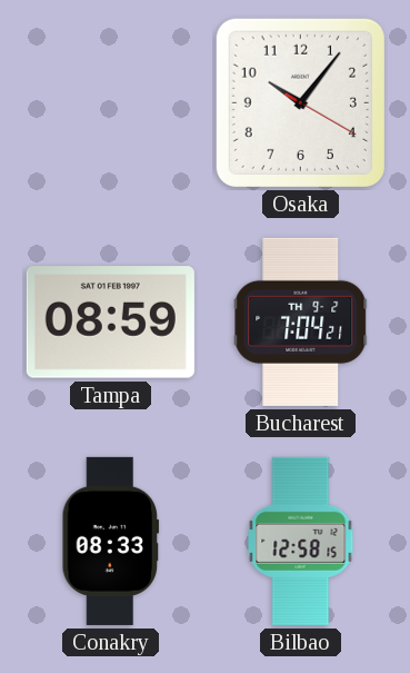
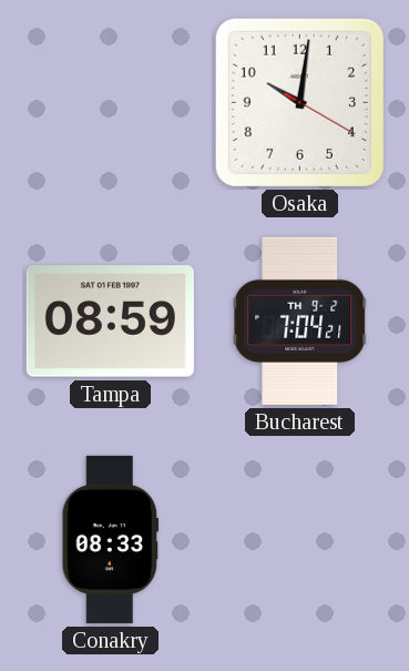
Osaka: 10:06 -> 10:01 (299, 102)
Bilbao: 12:58 -> none (301, 541)
